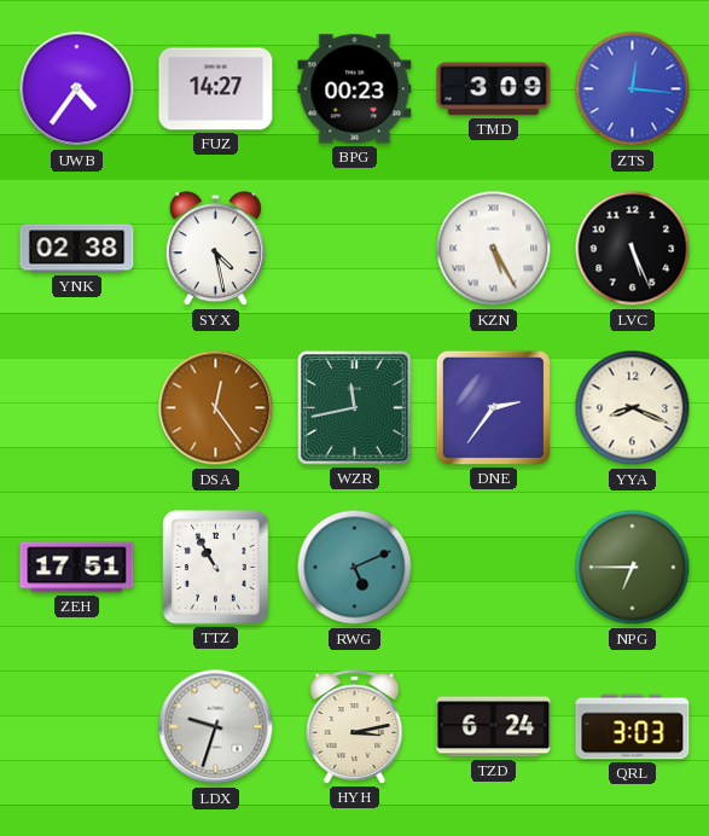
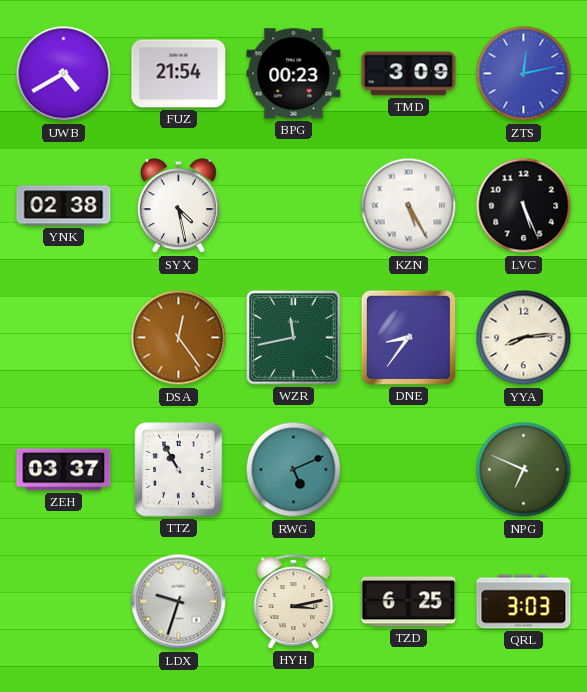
UWB: 4:36 -> 4:40 (64, 74)
FUZ: 14:27 -> 21:54 (179, 74)
ZTS: 12:16 -> 12:13 (524, 74)
DNE: 2:36 -> 8:36 (408, 337)
YYA: 8:19 -> 8:14 (524, 338)
ZEH: 17:51 -> 03:37 (64, 470)
NPG: 6:45 -> 6:49 (524, 470)
TZD: 6:24 -> 6:25 (409, 602)
